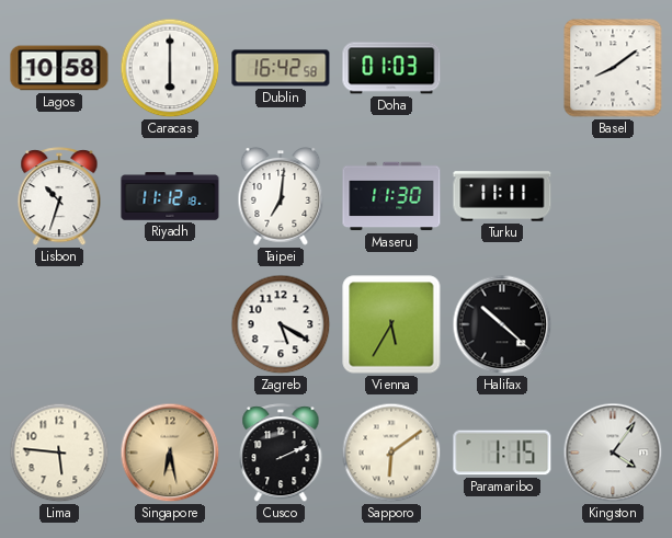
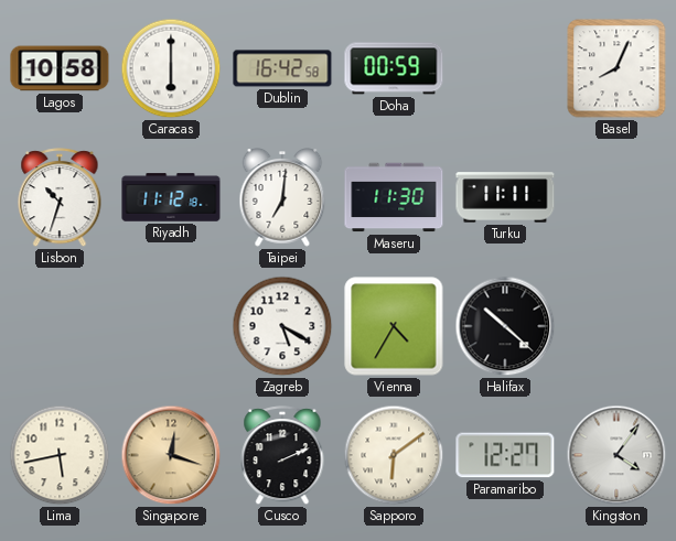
Doha: 01:03 -> 00:59 (394, 68)
Basel: 8:09 -> 8:04 (616, 68)
Vienna: 5:35 -> 4:35 (394, 326)
Lima: 5:46 -> 5:43 (60, 455)
Singapore: 6:28 -> 12:18 (171, 455)
Paramaribo: 1:15 -> 12:27 (505, 455)
